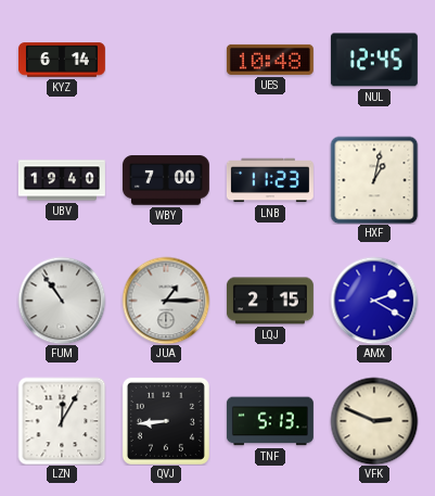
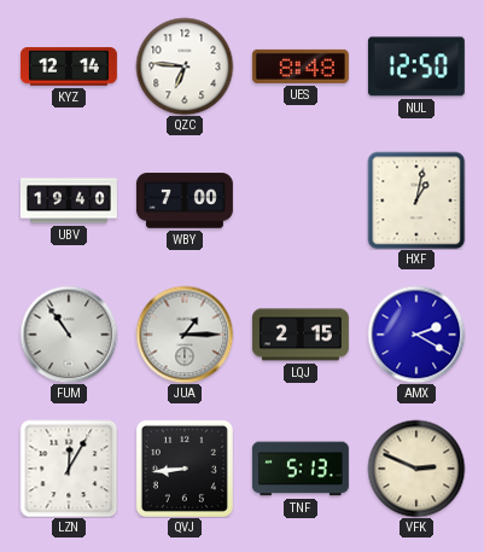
KYZ: 6:14 -> 12:14 (69, 66)
QZC: none -> 6:46 (185, 66)
UES: 10:48 -> 8:48 (301, 66)
NUL: 12:45 -> 12:50 (416, 66)
LNB: 11:23 -> none (270, 180)
